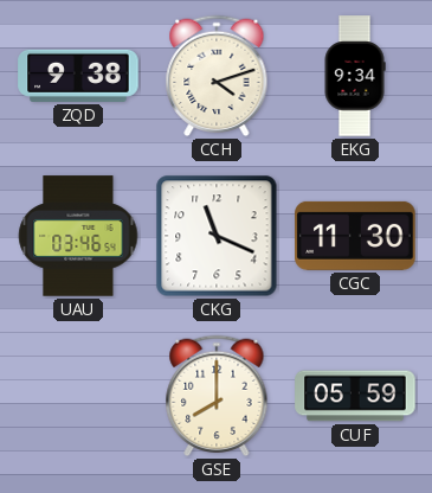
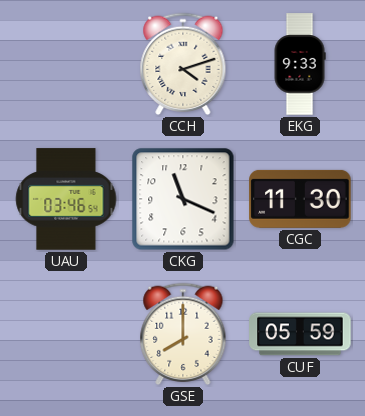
ZQD: 9:38 -> none (78, 76)
EKG: 9:34 -> 9:33 (300, 64)
